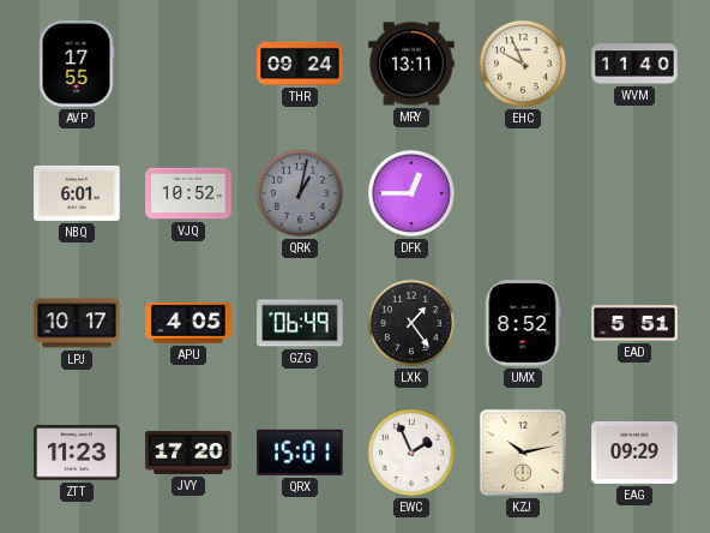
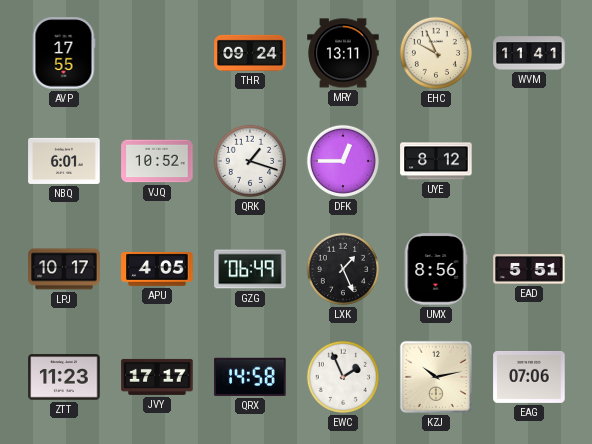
WVM: 11:40 -> 11:41 (529, 53)
QRK: 1:02 -> 1:18 (250, 161)
QRK dial: grey -> white (250, 161)
UYE: none -> 8:12 (436, 161)
LXK: 1:24 -> 1:26 (343, 269)
UMX: 8:52 -> 8:56 (436, 269)
JVY: 17:20 -> 17:17 (157, 377)
QRX: 15:01 -> 14:58 (250, 377)
EAG: 09:29 -> 07:06 (529, 377)
